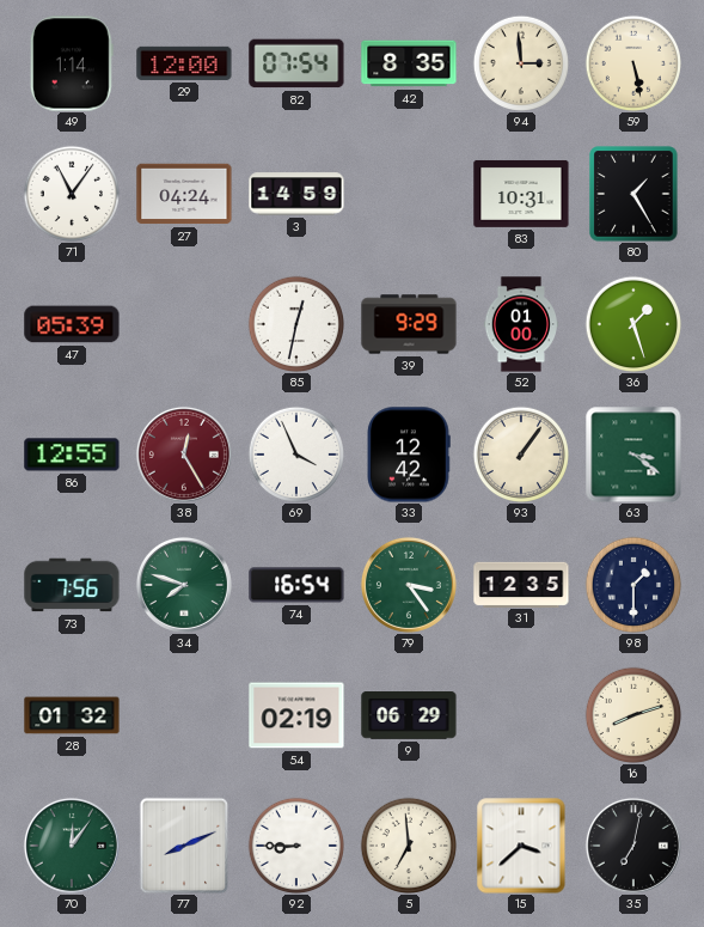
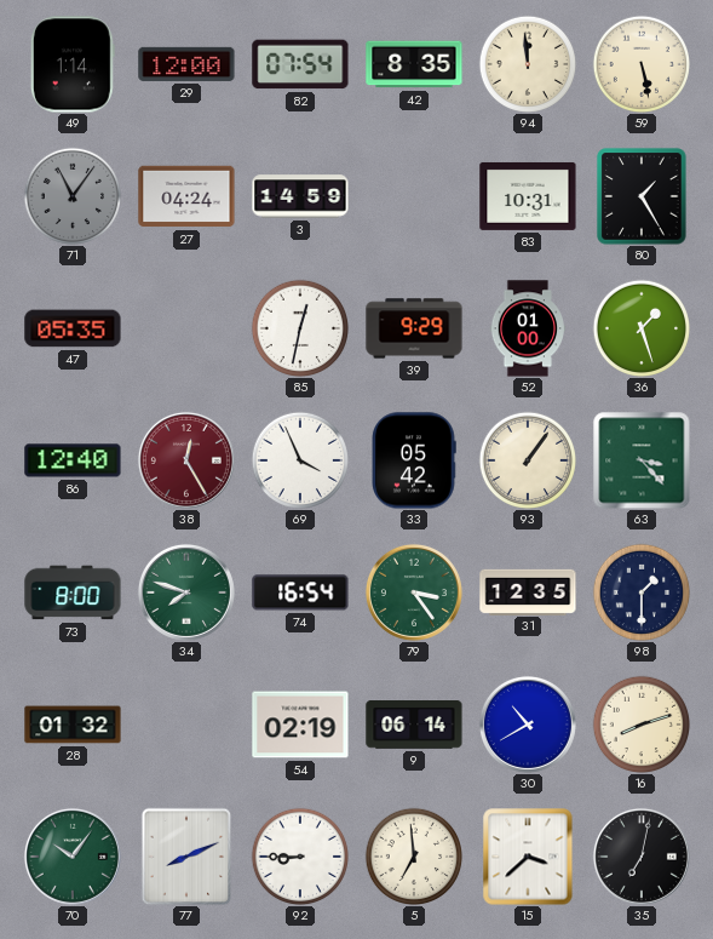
94: 2:59 -> 11:59 (527, 63)
71 dial: white -> grey (71, 195)
47: 05:39 -> 05:35 (73, 328)
86: 12:55 -> 12:40 (73, 460)
33: 12:42 -> 05:42 (414, 460)
63: 3:21 -> 3:23 (642, 460)
73: 7:56 -> 8:00 (73, 592)
9: 06:29 -> 06:14 (414, 726)
30: none -> 10:40 (528, 725)
70: 12:06 -> 10:06 (73, 857)
